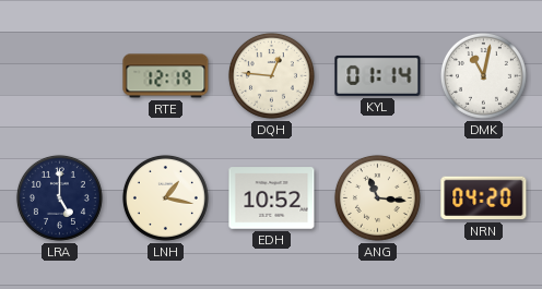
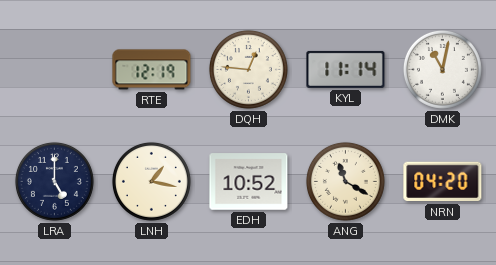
KYL: 01:14 -> 11:14 (346, 69)
ANG: 11:16 -> 11:20 (345, 181)
